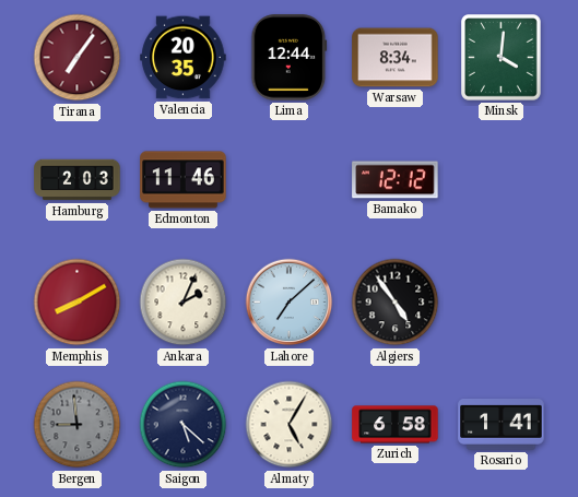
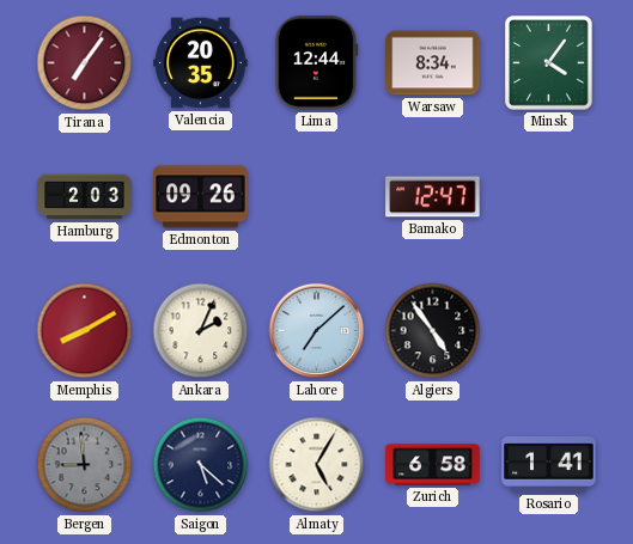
Minsk: 4:01 -> 4:06 (549, 63)
Edmonton: 11:46 -> 09:26 (201, 197)
Bamako: 12:12 -> 12:47 (433, 197)
